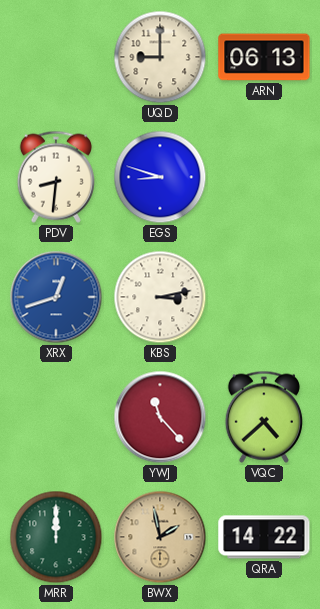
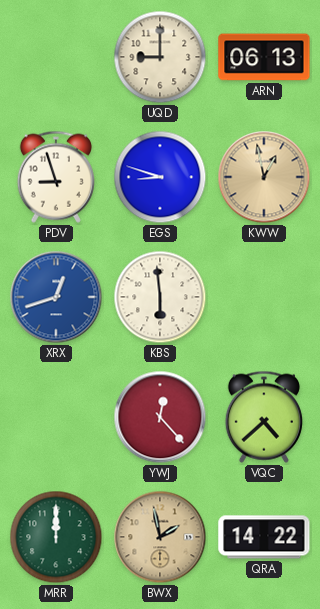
PDV: 8:31 -> 8:57 (56, 177)
KWW: none -> 12:58 (264, 177)
KBS: 3:13 -> 5:59 (160, 297)
YWJ: 11:23 -> 12:23 (160, 417)
